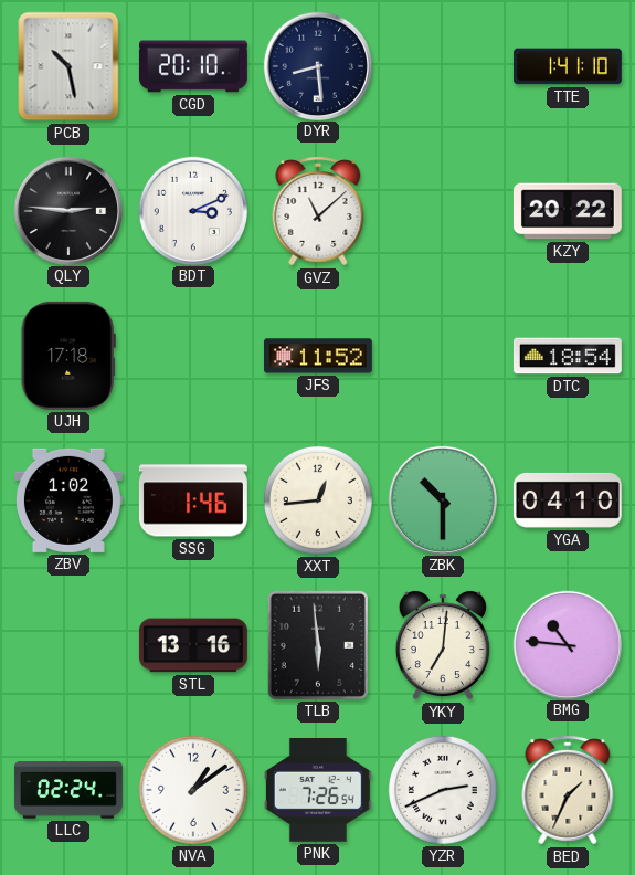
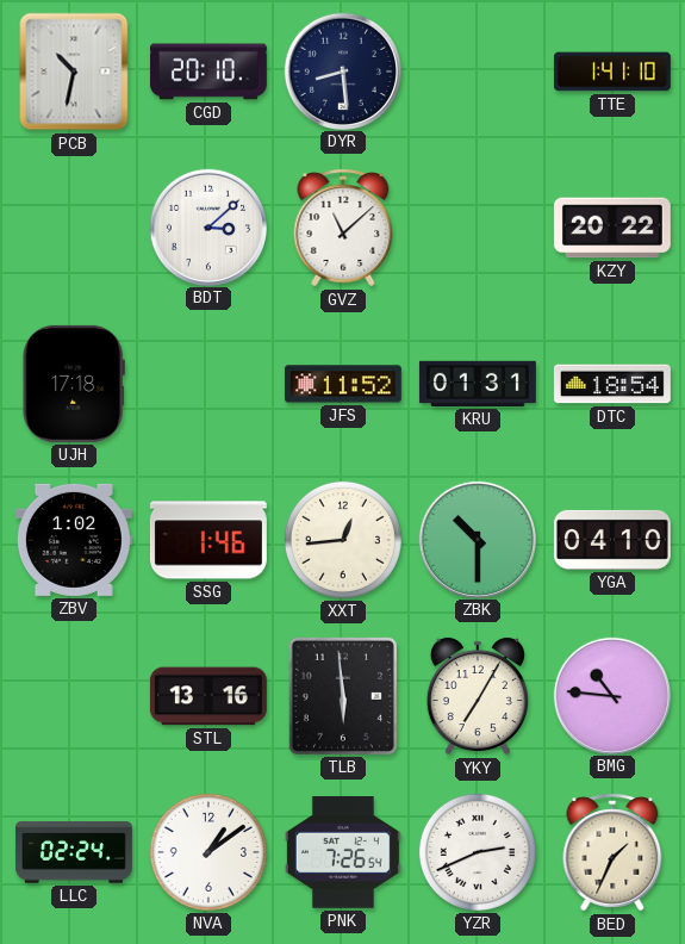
PCB: 10:28 -> 10:32 (74, 72)
QLY: 2:46 -> none (67, 210)
BDT: 3:11 -> 3:08 (207, 226)
KRU: none -> 01:31 (478, 384)
YKY: 7:01 -> 7:05 (478, 696)
